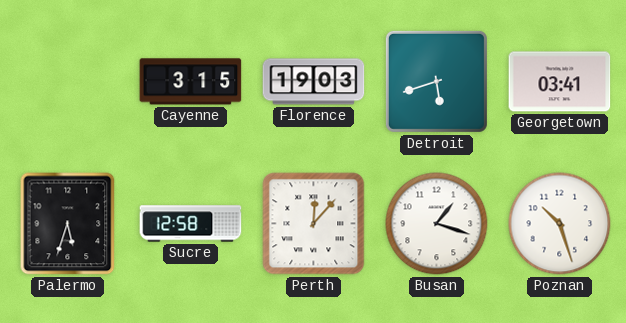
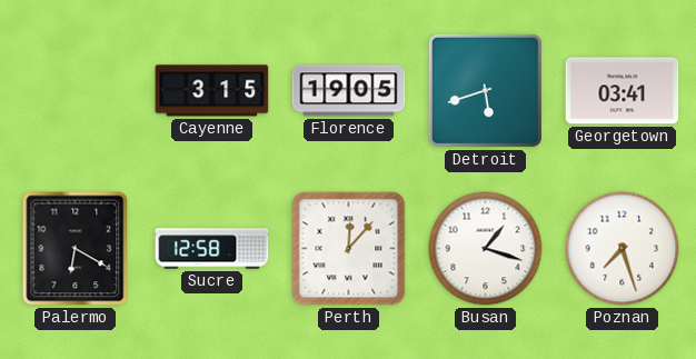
Florence: 19:03 -> 19:05 (349, 91)
Palermo: 5:33 -> 6:20 (76, 249)
Poznan: 10:27 -> 7:27 (623, 249)
